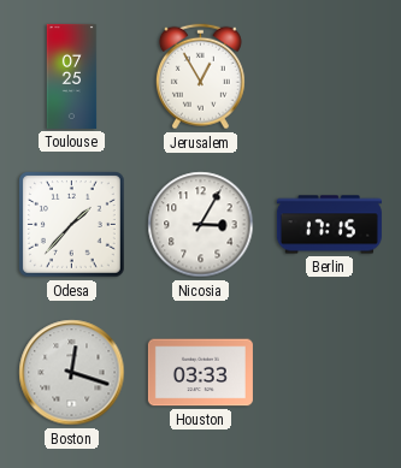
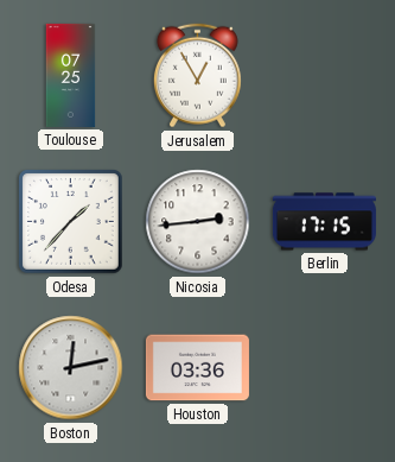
Nicosia: 3:05 -> 2:44 (198, 222)
Boston: 12:18 -> 12:13 (71, 368)
Houston: 03:33 -> 03:36 (197, 368)
